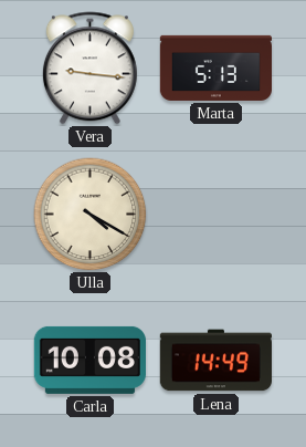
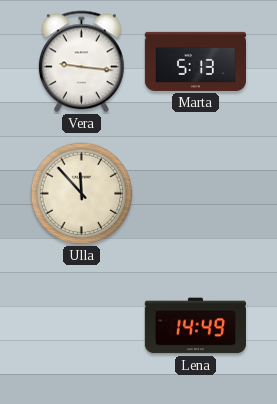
Ulla: 4:20 -> 11:53 (82, 194)
Carla: 10:08 -> none (89, 360)
